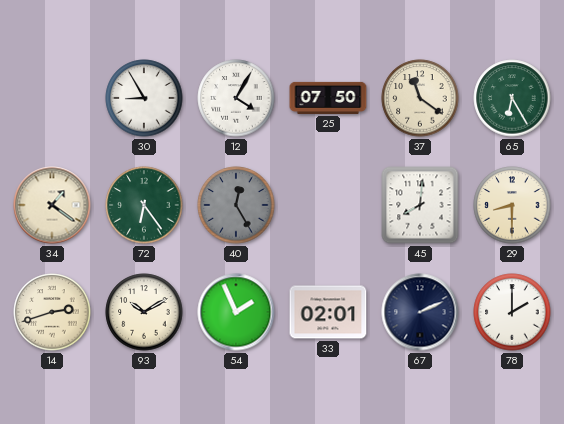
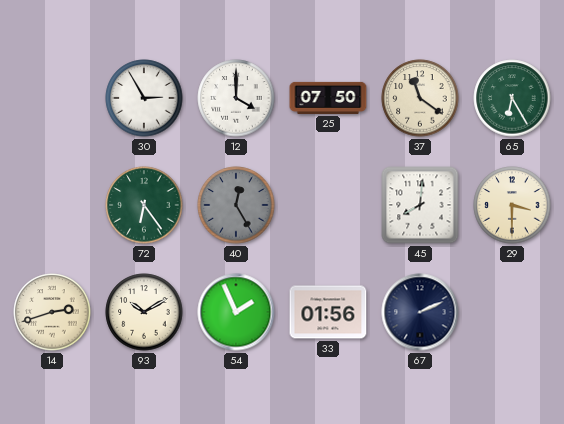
30: 8:55 -> 2:55 (144, 98)
12: 4:05 -> 4:00 (236, 98)
34: 1:21 -> none (52, 205)
29: 8:30 -> 3:30 (512, 205)
33: 02:01 -> 01:56 (328, 312)
78: 2:00 -> none (512, 312)
